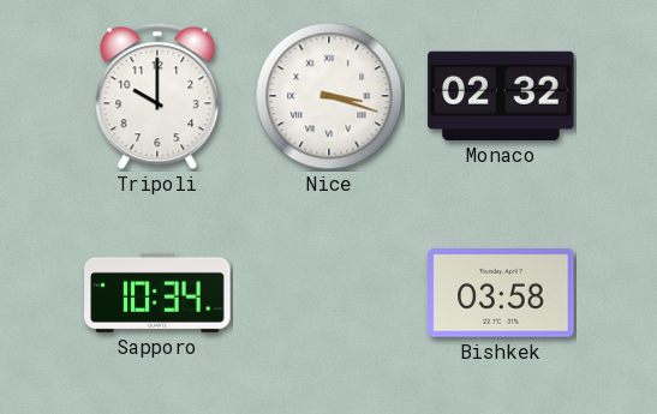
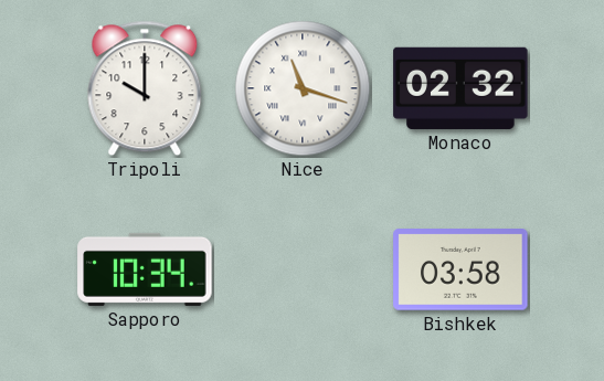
Nice: 3:18 -> 11:18 (303, 88)
